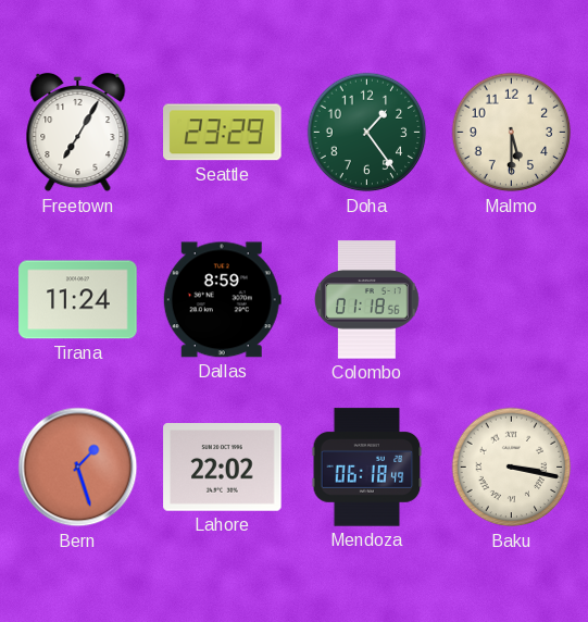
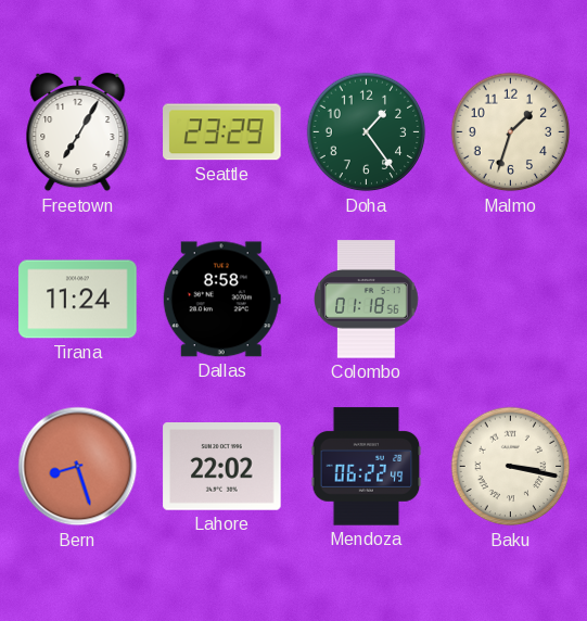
Malmo: 5:30 -> 1:33 (511, 132)
Dallas: 8:59 -> 8:58 (221, 300)
Bern: 1:27 -> 8:27 (78, 467)
Mendoza: 06:18 -> 06:22 (367, 467)
